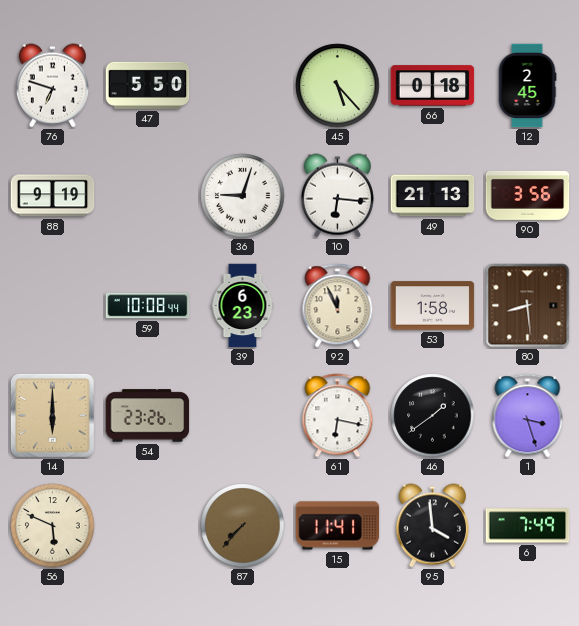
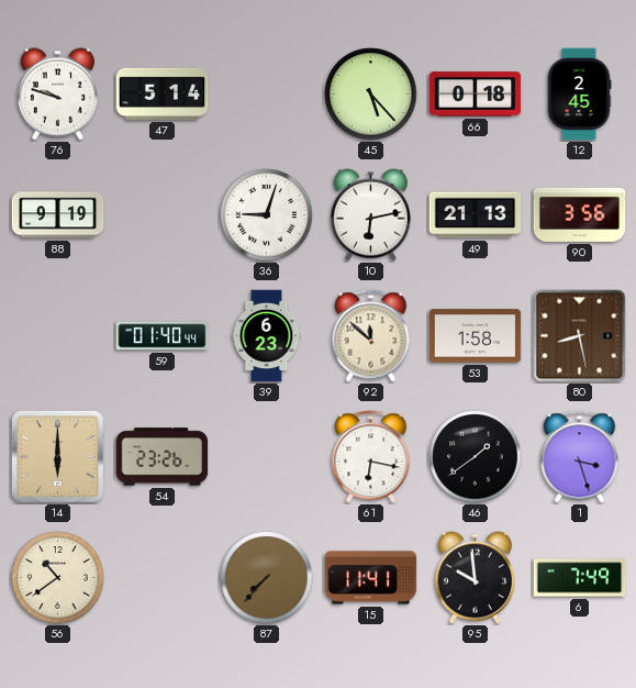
76: 6:48 -> 9:48 (57, 95)
47: 5:50 -> 5:14 (163, 93)
10: 6:16 -> 6:13 (370, 215)
59: 10:08 -> 01:40 (163, 336)
92: 11:56 -> 11:52 (371, 336)
80: 8:29 -> 8:28 (580, 336)
56: 5:49 -> 10:39 (58, 578)
95: 3:59 -> 9:59 (475, 578)
